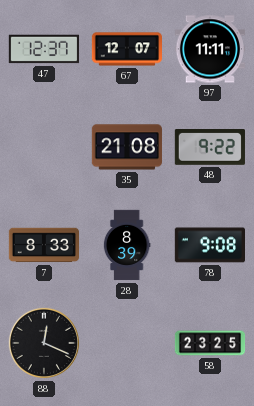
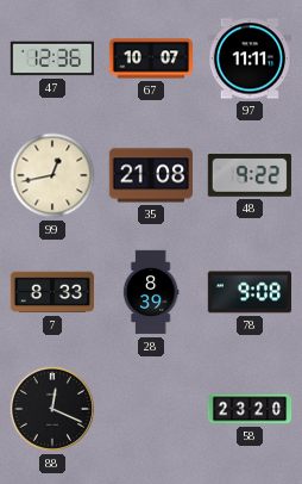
47: 12:37 -> 12:36 (51, 58)
67: 12:07 -> 10:07 (150, 58)
99: none -> 12:43 (52, 175)
58: 23:25 -> 23:20 (250, 409)
